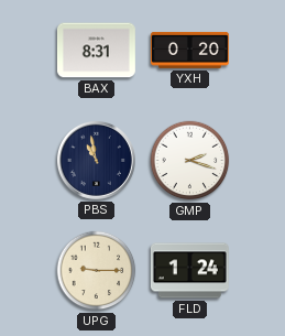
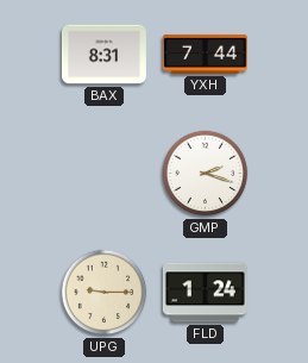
YXH: 0:20 -> 7:44 (205, 54)
PBS: 10:58 -> none (96, 160)
